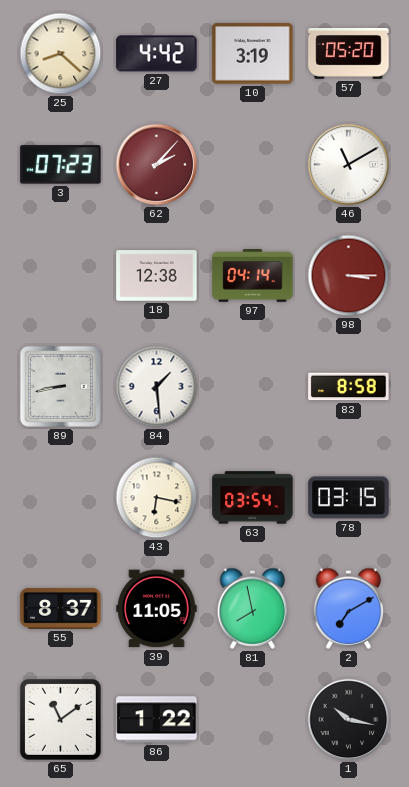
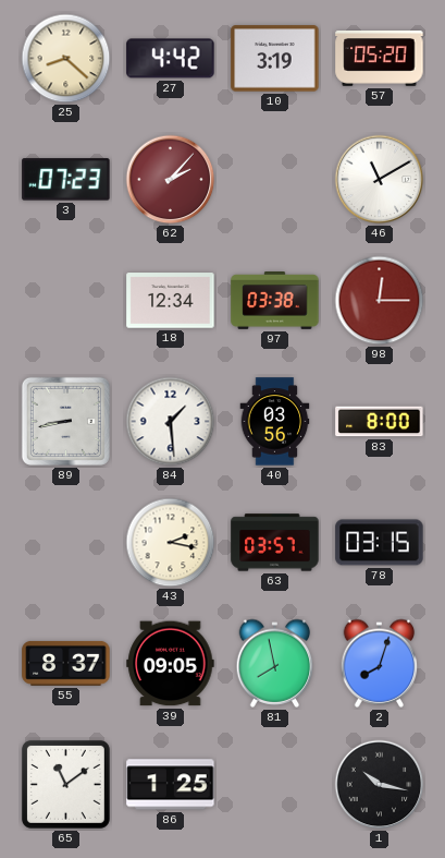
18: 12:38 -> 12:34 (171, 301)
97: 04:14 -> 03:38 (275, 301)
98: 3:15 -> 12:15 (380, 301)
40: none -> 03:56 (275, 422)
83: 8:58 -> 8:00 (380, 422)
43: 6:17 -> 2:17 (171, 543)
63: 03:54 -> 03:57 (275, 543)
39: 11:05 -> 09:05 (171, 664)
2: 7:10 -> 8:03 (380, 663)
86: 1:22 -> 1:25 (171, 785)
